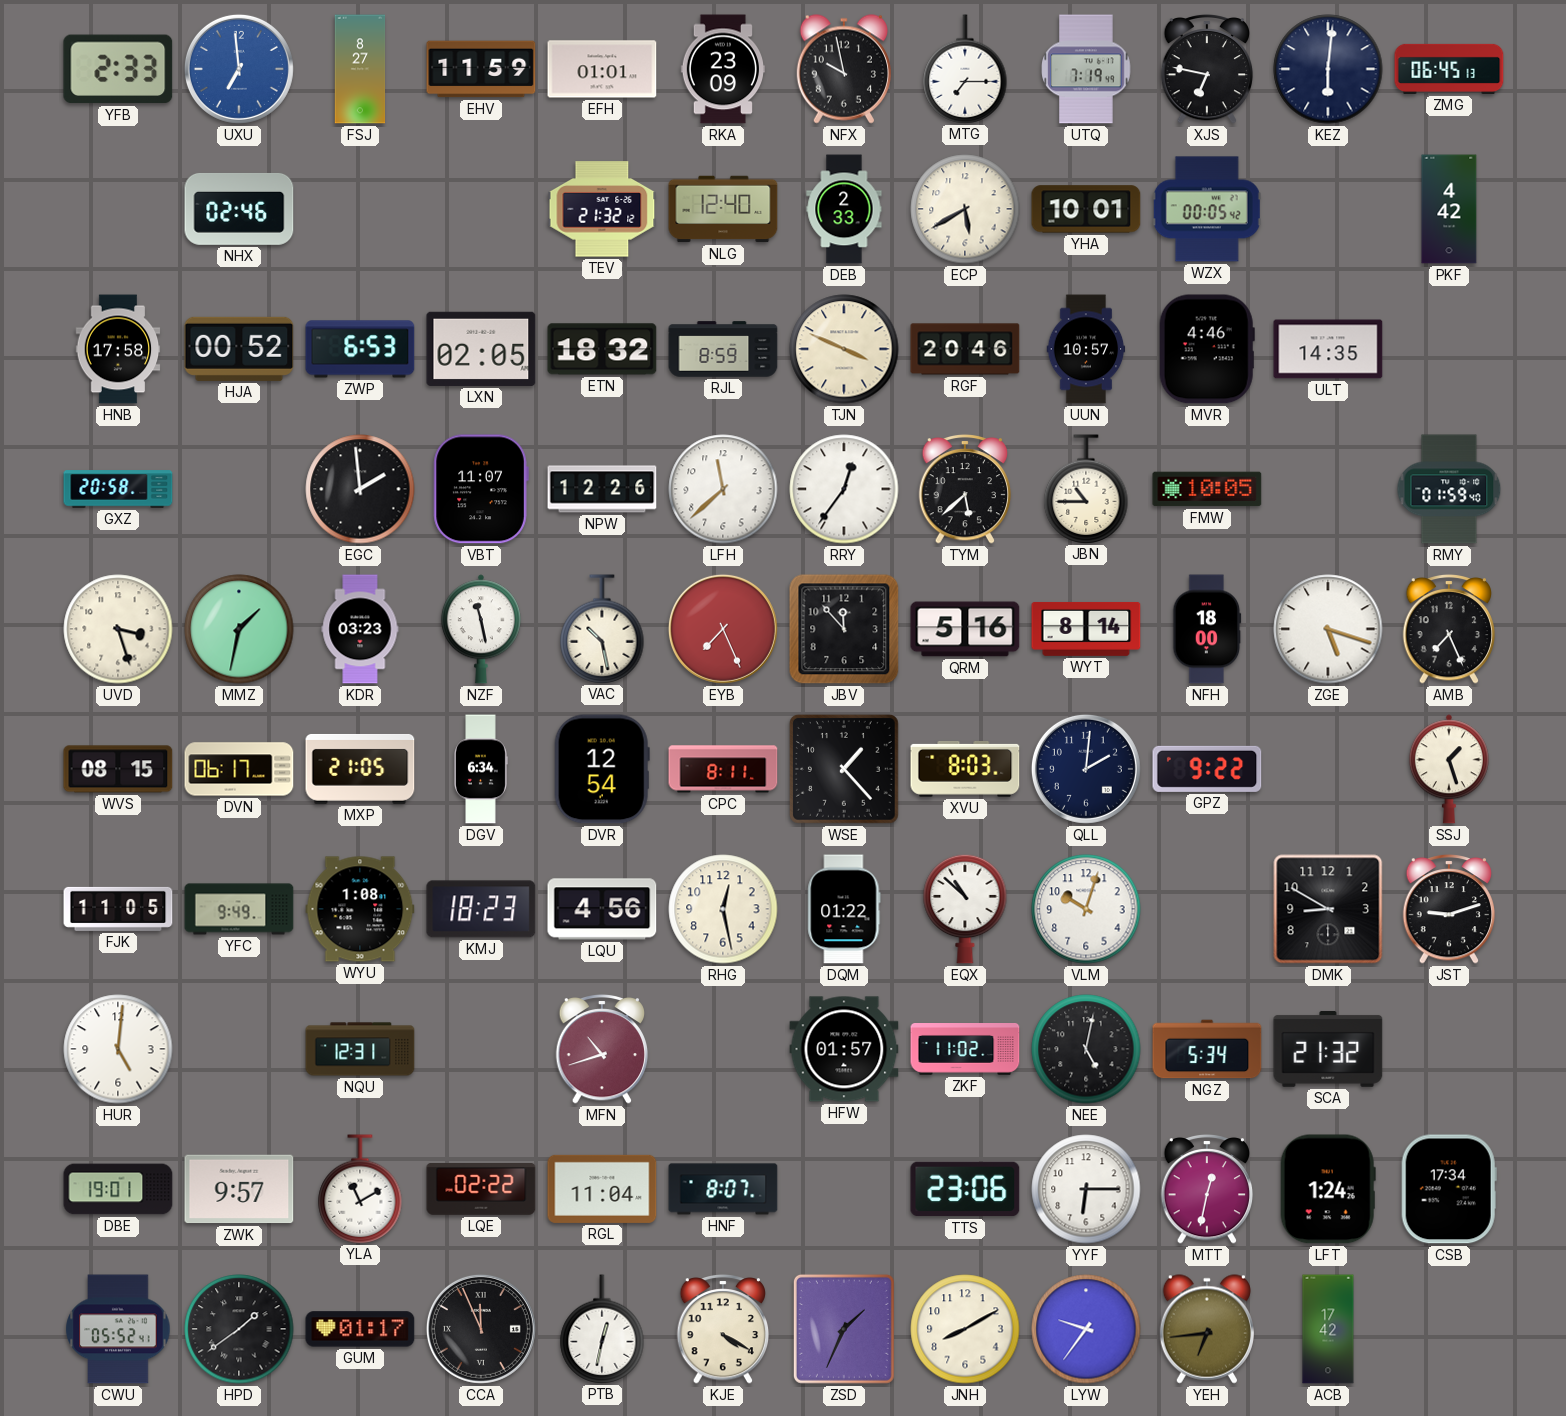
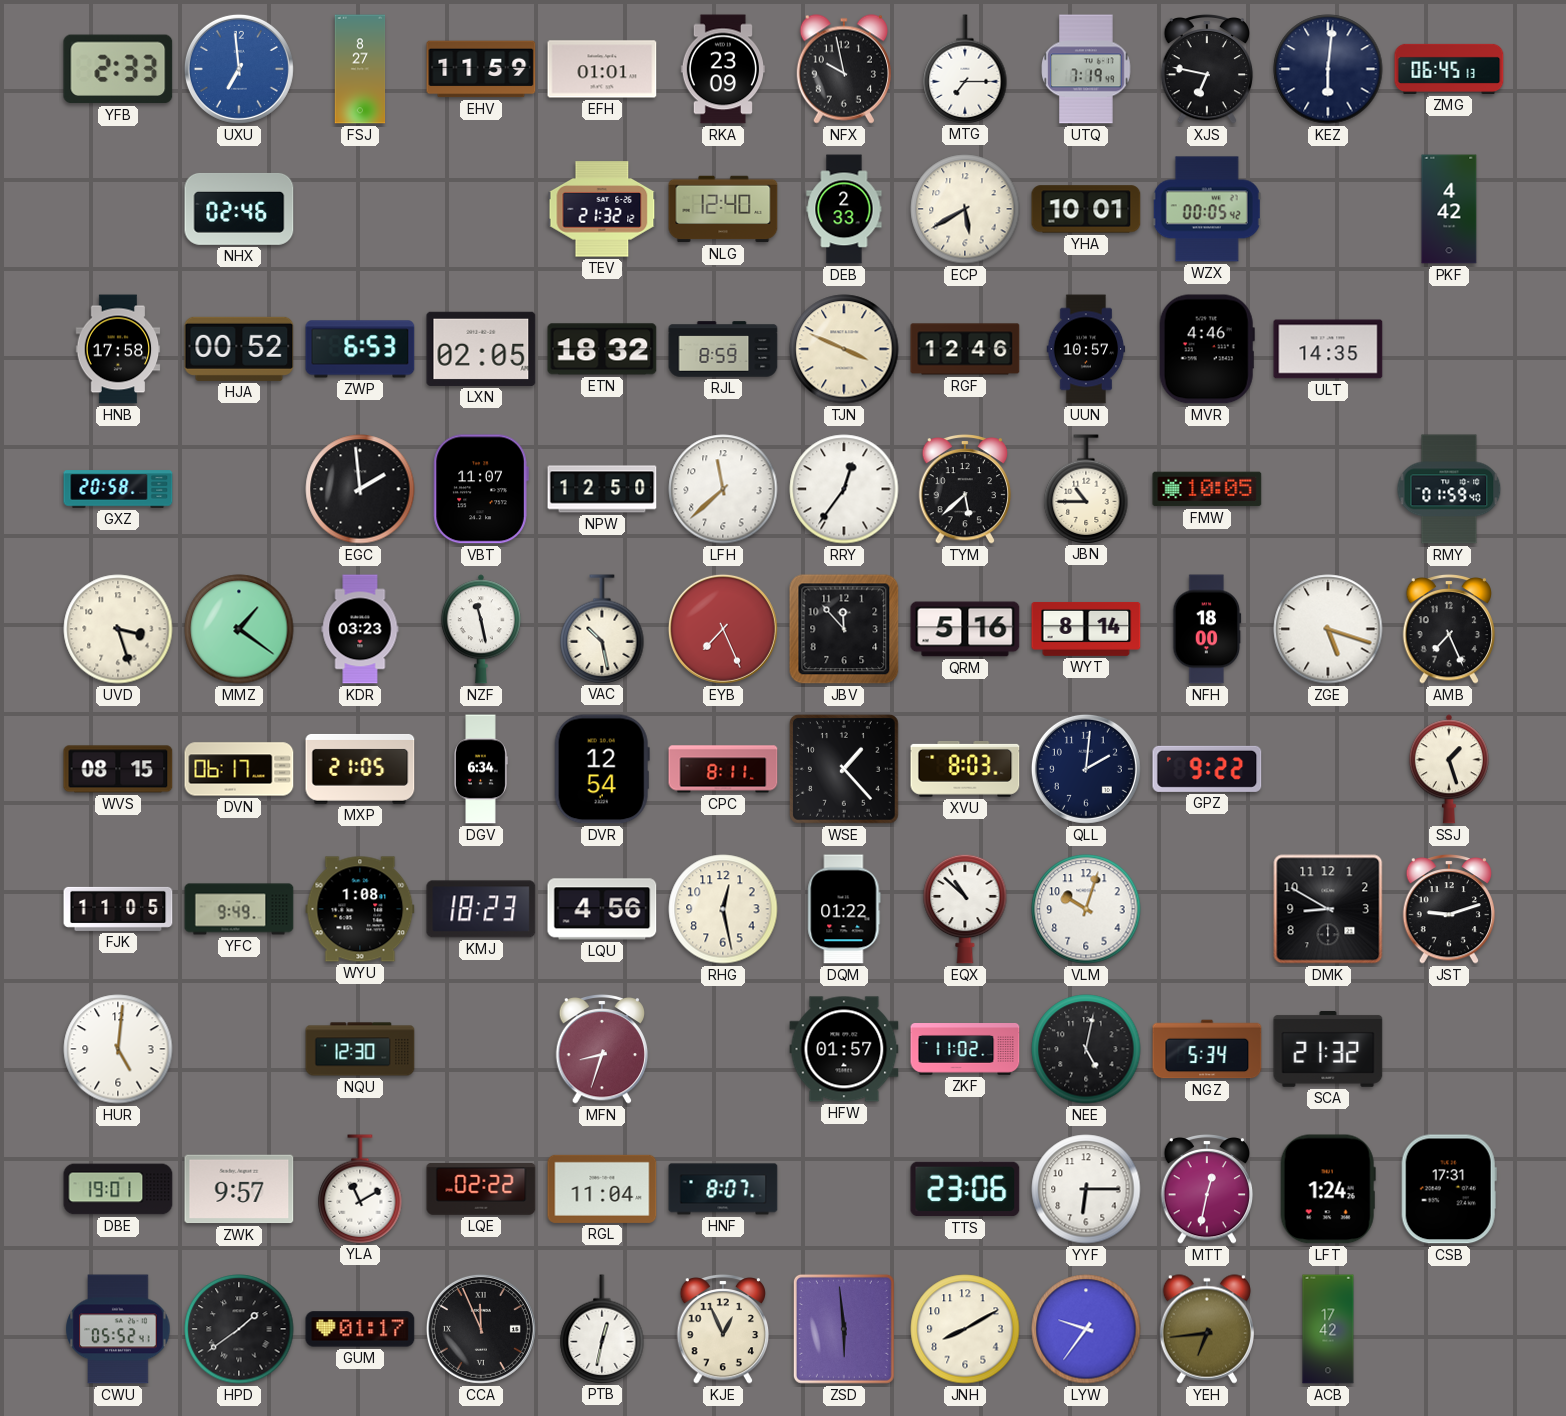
RGF: 20:46 -> 12:46 (965, 349)
NPW: 12:26 -> 12:50 (602, 489)
MMZ: 1:32 -> 1:21 (239, 629)
NQU: 12:31 -> 12:30 (360, 1049)
MFN: 10:42 -> 8:33 (602, 1049)
CSB: 17:34 -> 17:31 (1449, 1189)
KJE: 4:20 -> 12:56 (723, 1329)
ZSD: 1:34 -> 5:59 (844, 1329)
